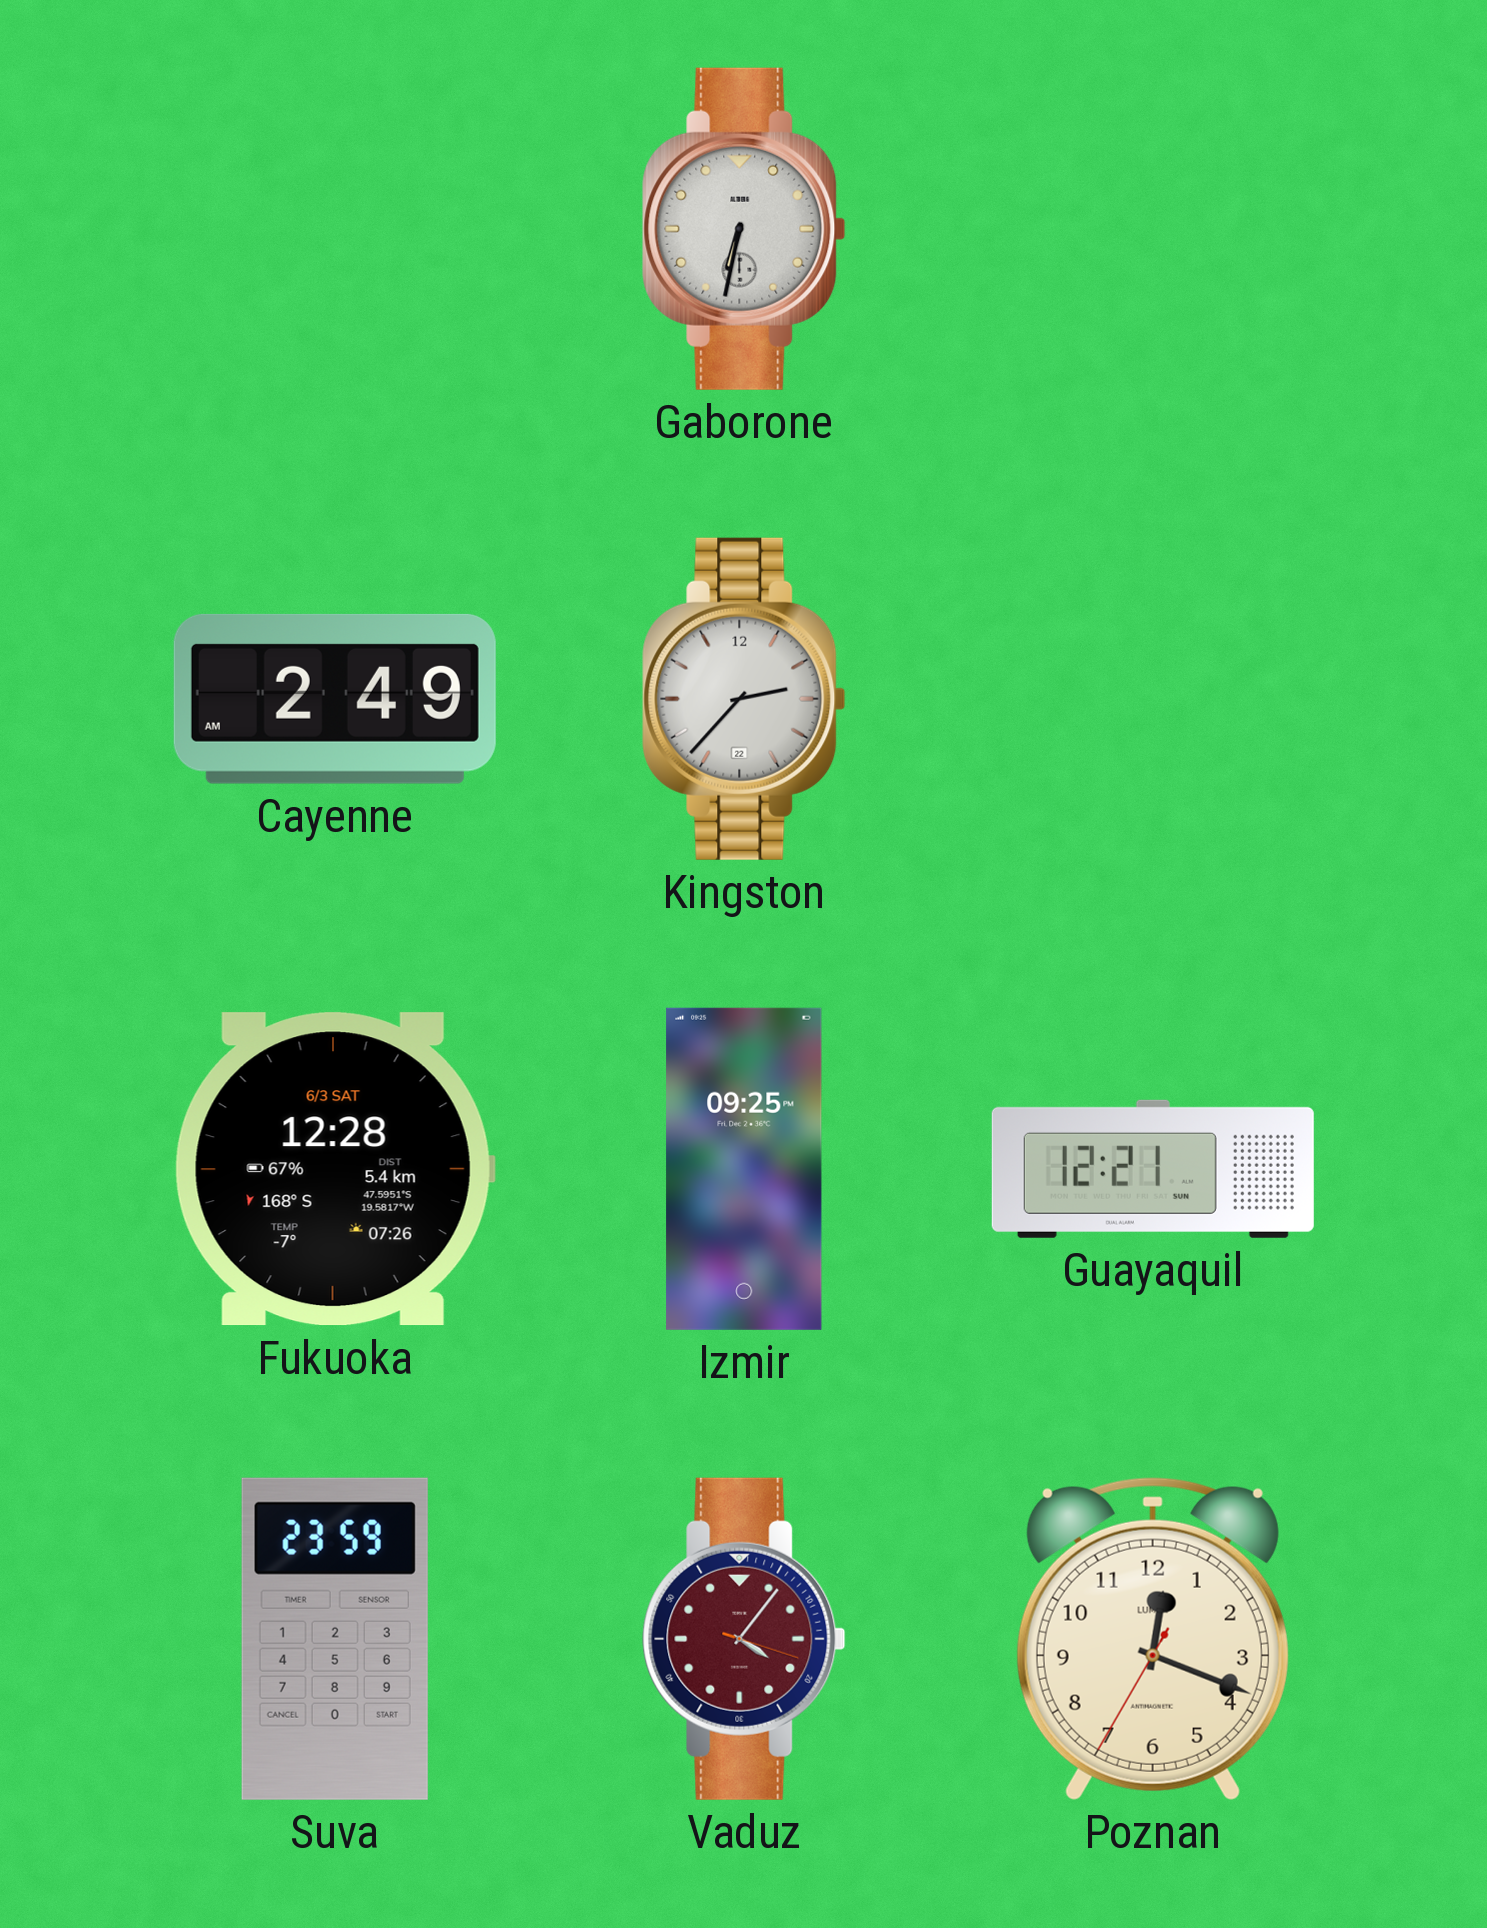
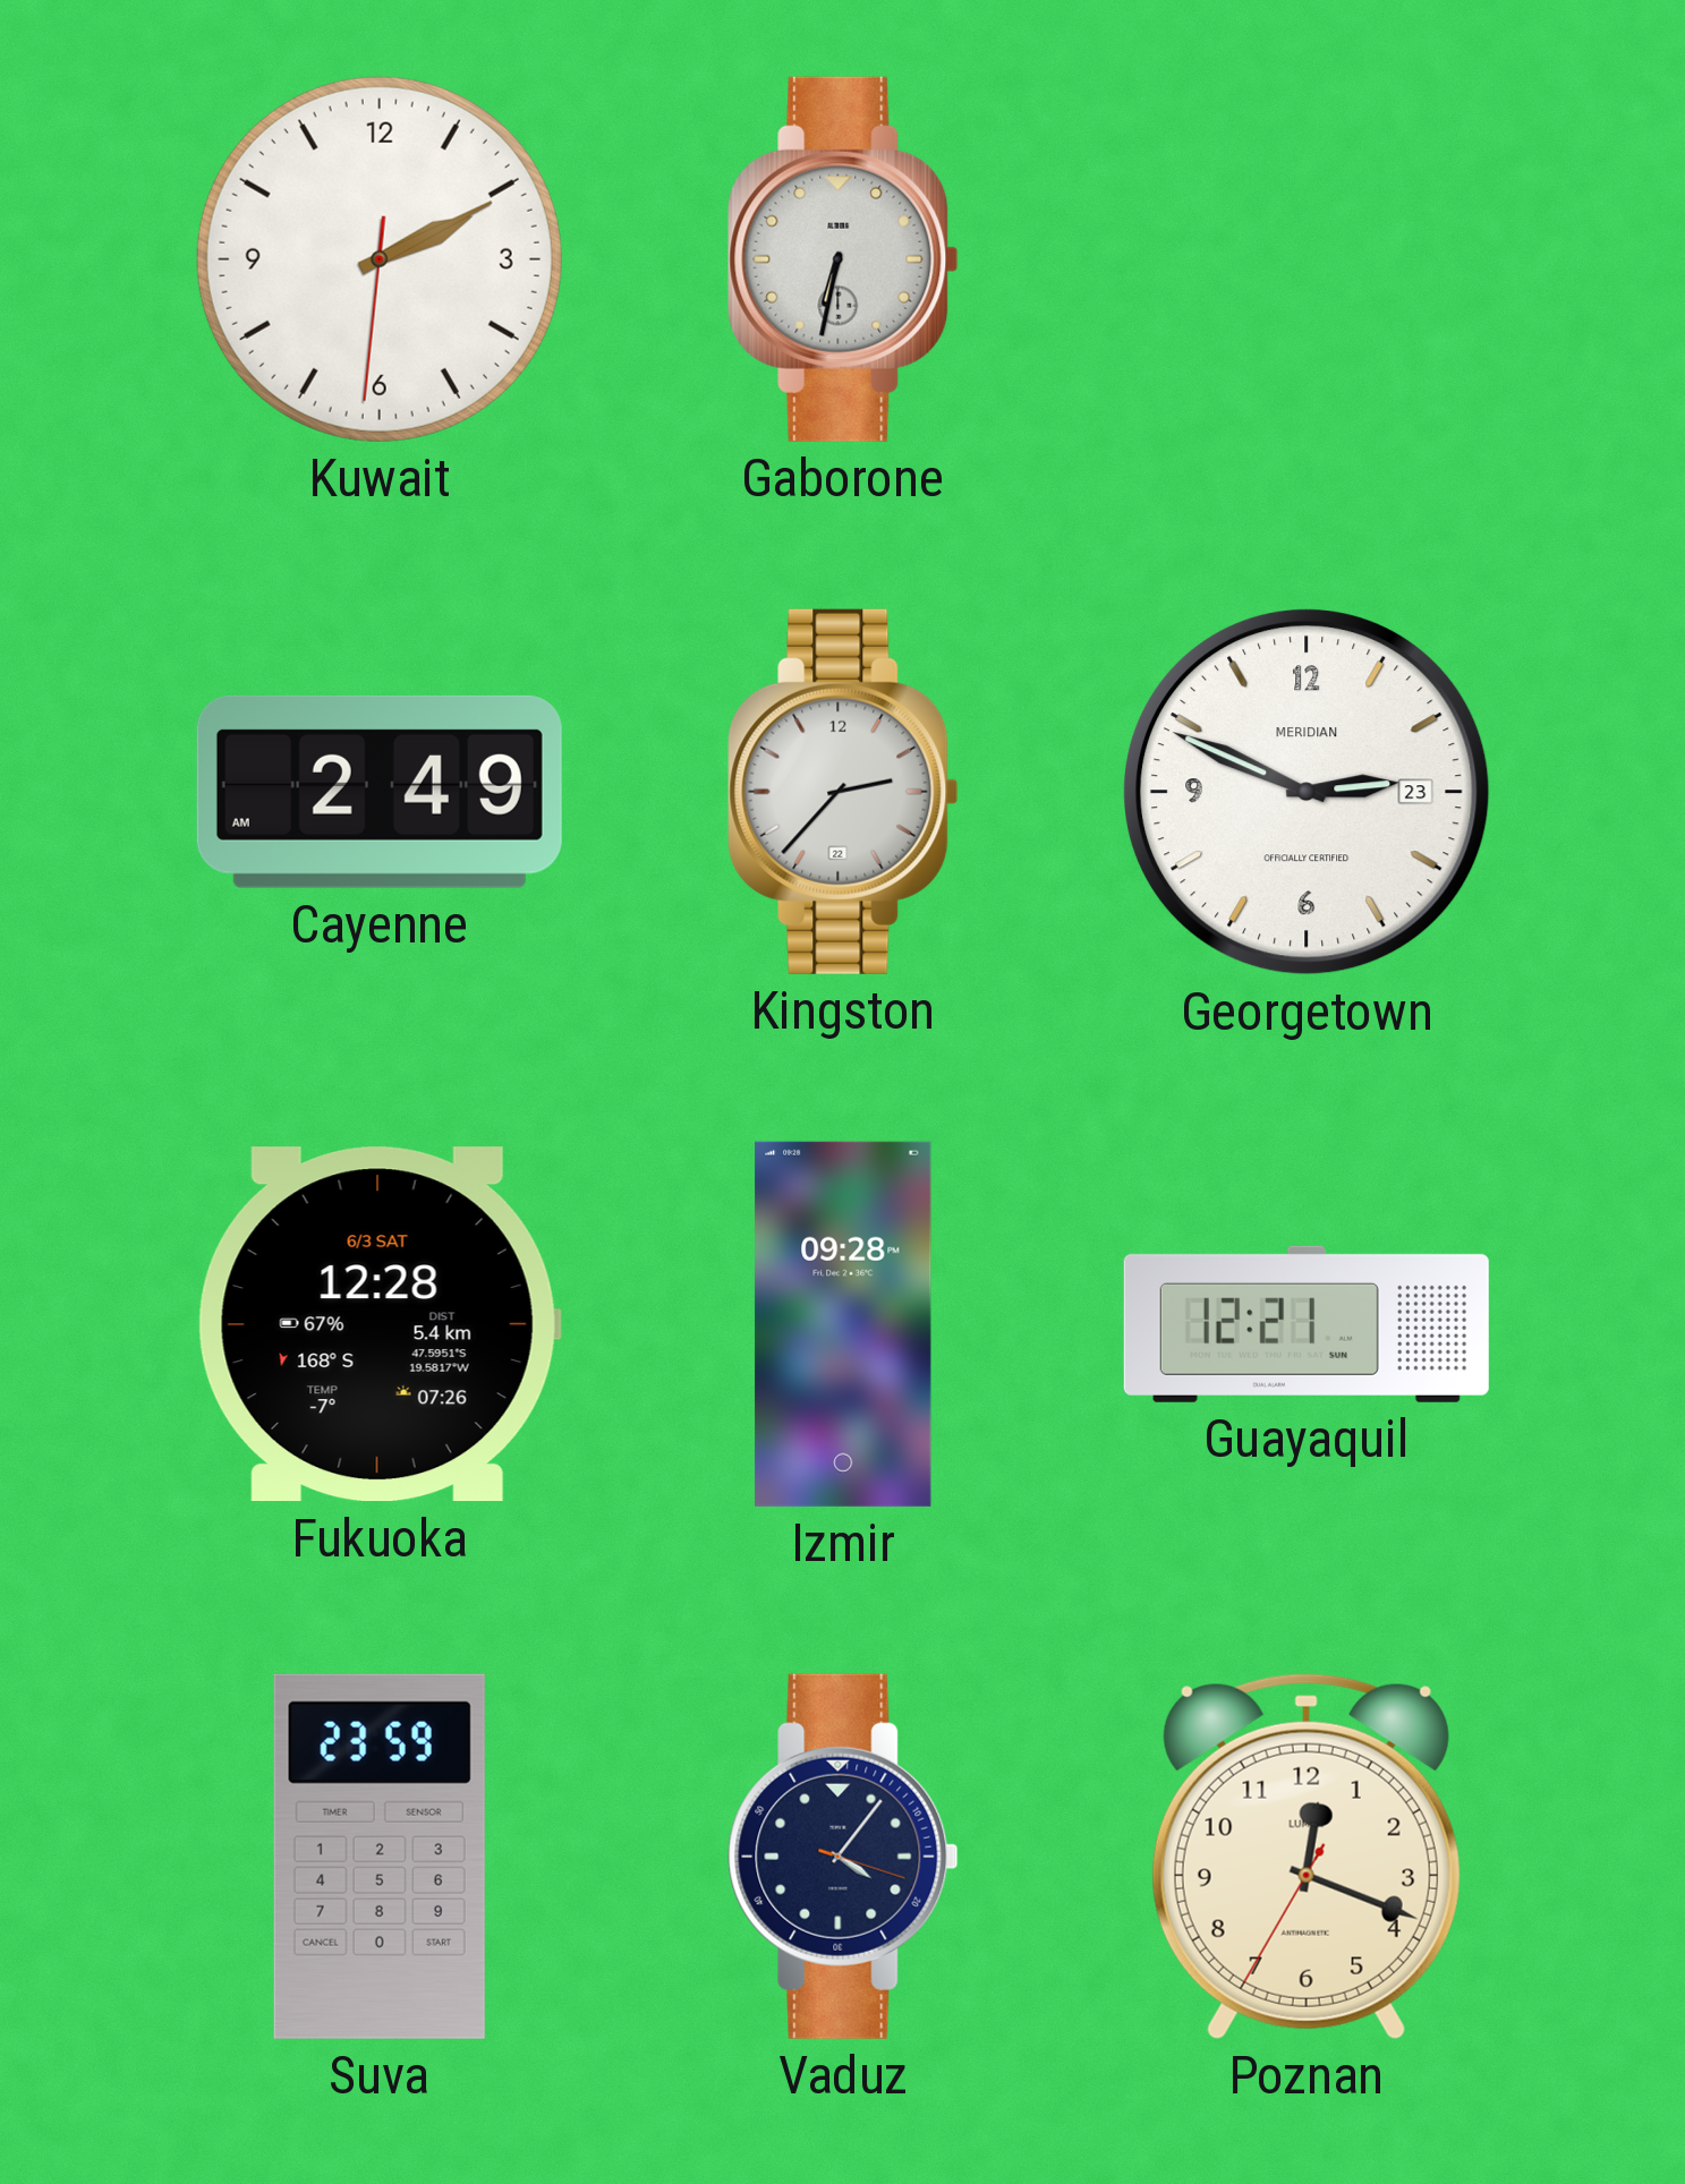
Kuwait: none -> 2:10 (380, 259)
Georgetown: none -> 2:49 (1308, 793)
Izmir: 09:25 -> 09:28 (843, 1324)
Vaduz dial: burgundy -> navy (843, 1857)
